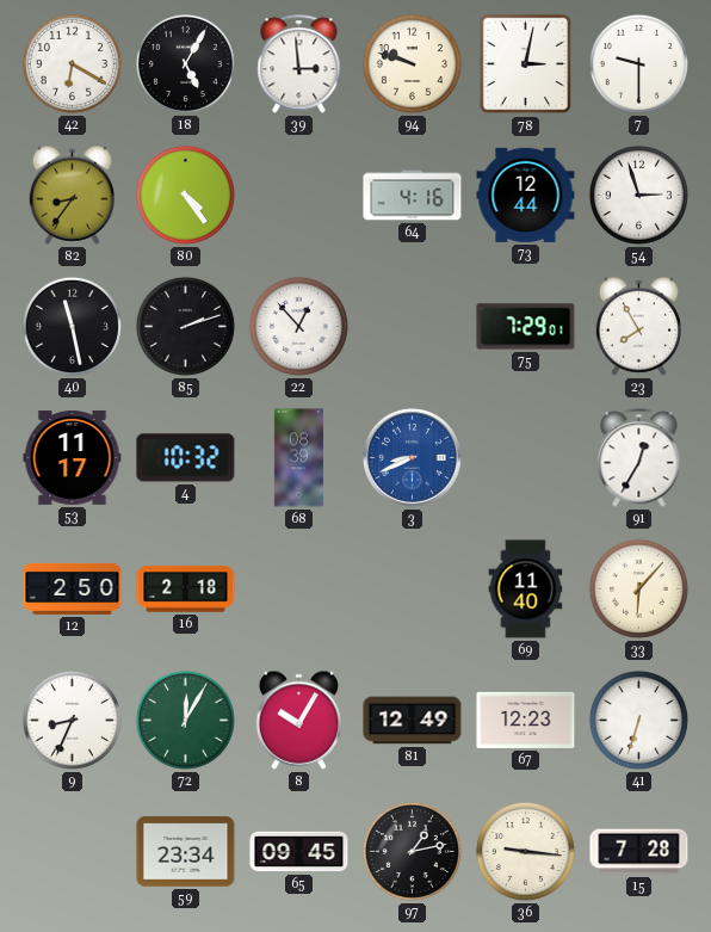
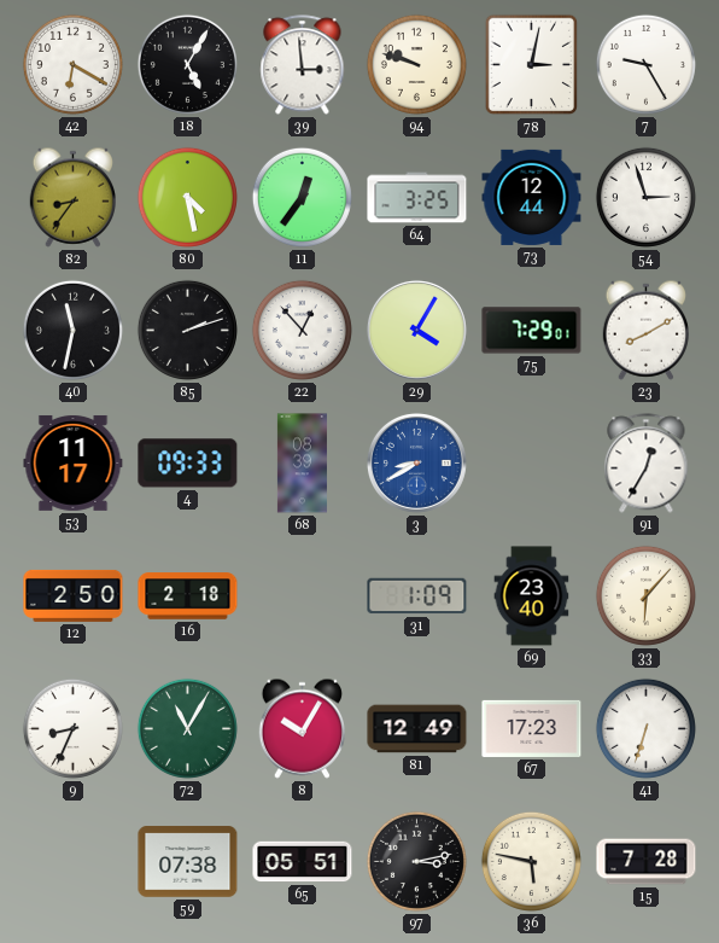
7: 9:30 -> 9:25 (645, 64)
80: 4:24 -> 4:28 (187, 197)
11: none -> 12:36 (302, 197)
64: 4:16 -> 3:25 (417, 198)
40: 11:28 -> 11:32 (72, 330)
29: none -> 4:05 (416, 330)
23: 7:55 -> 8:10 (645, 330)
4: 10:32 -> 09:33 (188, 464)
3: 8:41 -> 8:40 (416, 462)
31: none -> 1:09 (417, 596)
69: 11:40 -> 23:40 (532, 596)
72: 12:05 -> 11:05 (187, 728)
67: 12:23 -> 17:23 (532, 728)
59: 23:34 -> 07:38 (188, 862)
65: 09:45 -> 05:51 (303, 862)
97: 1:13 -> 3:13 (416, 861)
36: 9:16 -> 5:47 (531, 861)
